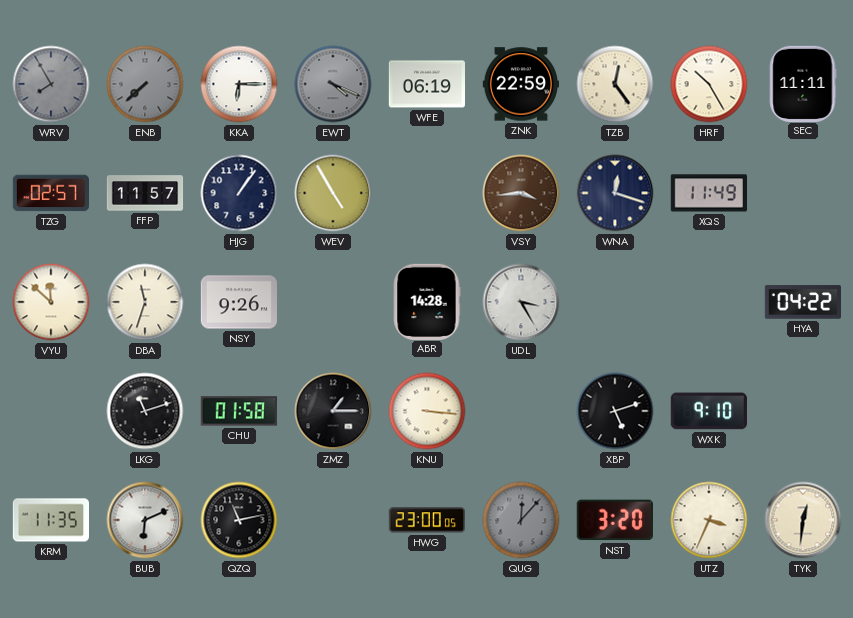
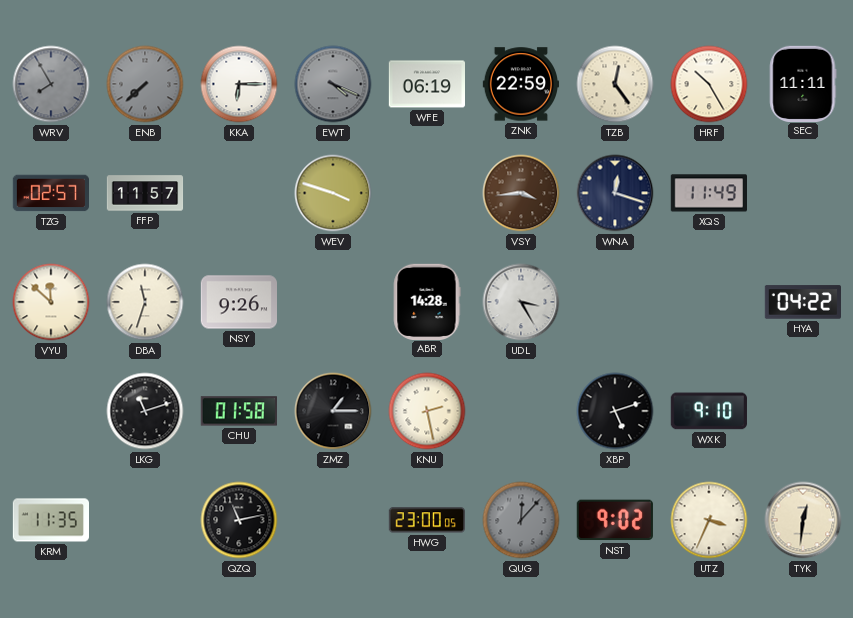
HJG: 1:06 -> none (239, 193)
WEV: 4:55 -> 3:48 (333, 193)
KNU: 3:16 -> 2:28 (427, 411)
BUB: 6:11 -> none (145, 520)
NST: 3:20 -> 9:02 (615, 520)
